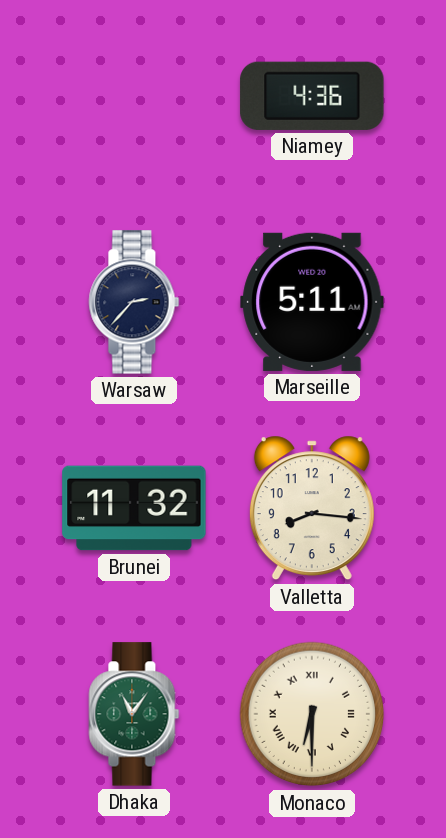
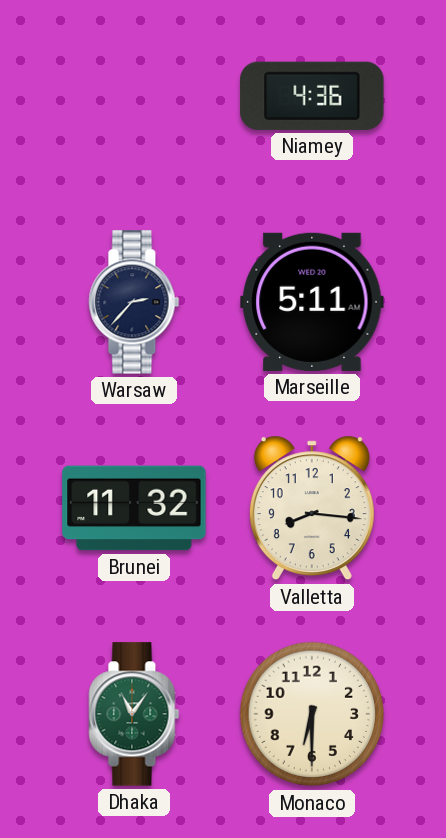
Monaco numerals: Roman -> Arabic (312, 714)
